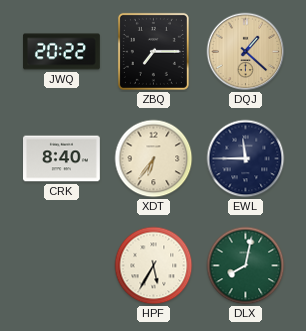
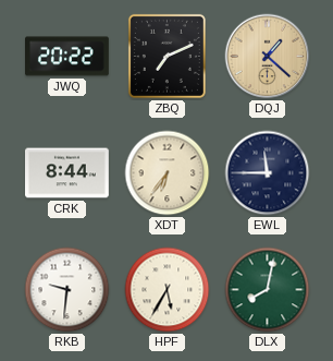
ZBQ: 7:15 -> 7:11 (166, 56)
CRK: 8:40 -> 8:44 (67, 173)
RKB: none -> 9:31 (67, 290)
